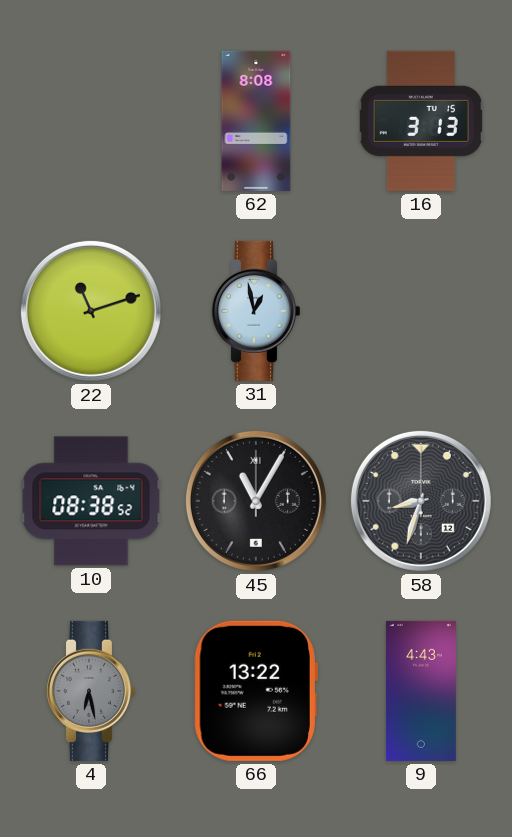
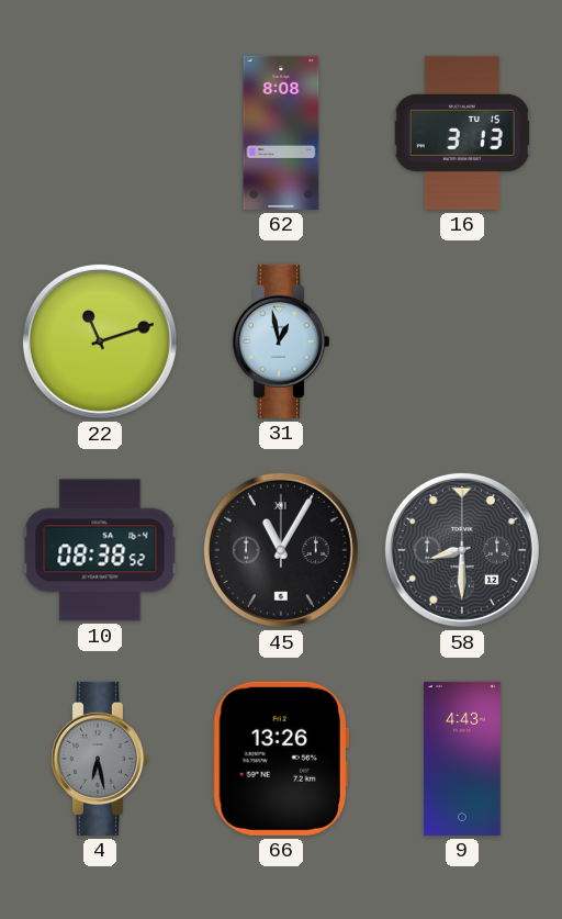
58: 8:33 -> 8:30 (462, 550)
66: 13:22 -> 13:26 (281, 759)
